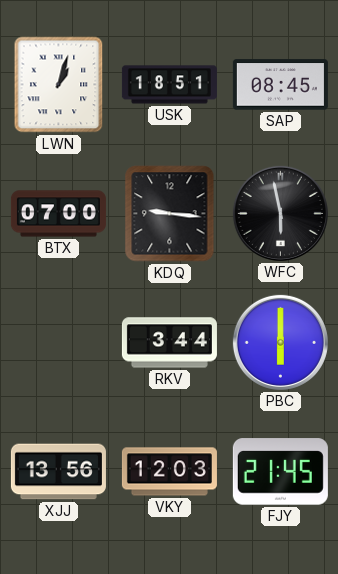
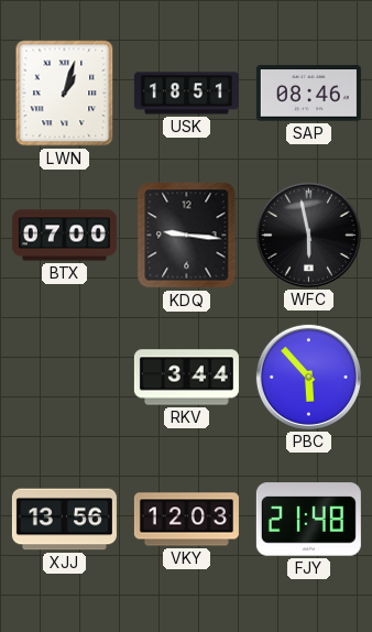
SAP: 08:45 -> 08:46 (308, 94)
PBC: 6:00 -> 5:53 (308, 377)
FJY: 21:45 -> 21:48 (308, 520)
